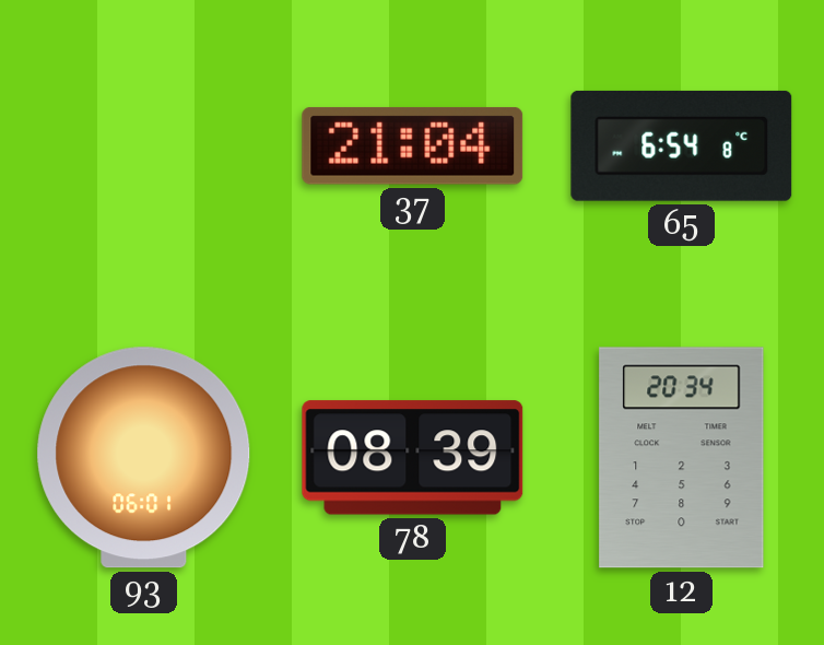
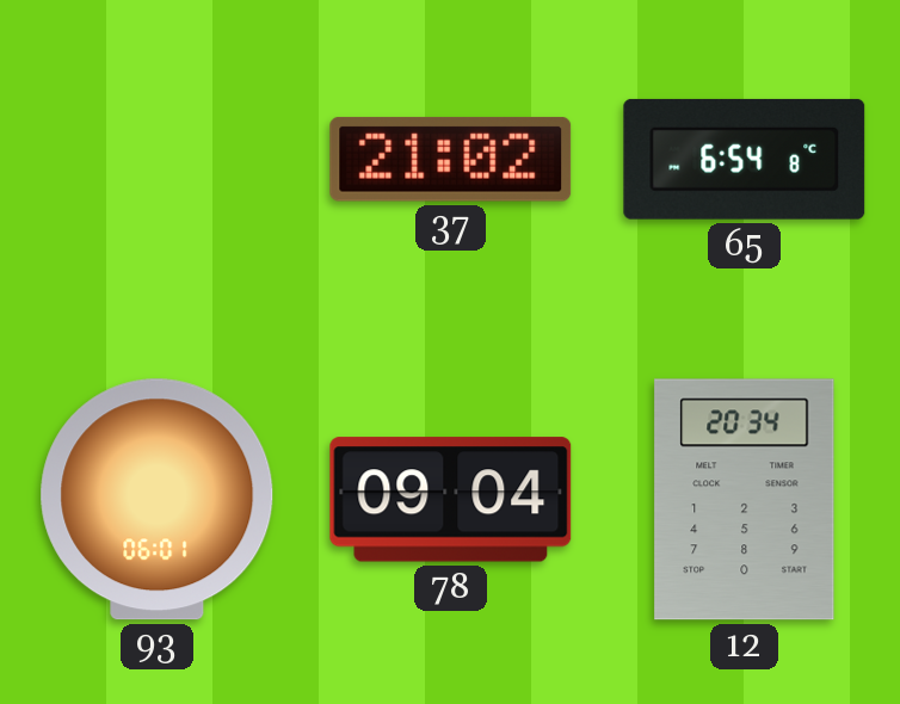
37: 21:04 -> 21:02 (451, 159)
78: 08:39 -> 09:04 (451, 500)
